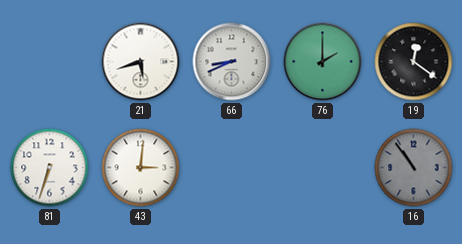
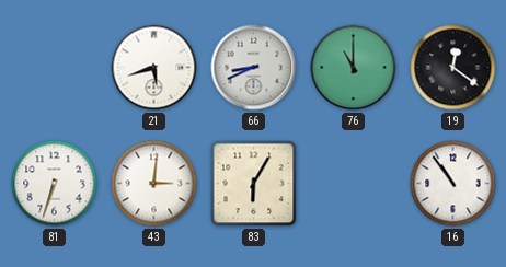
76: 2:00 -> 11:00 (354, 68)
83: none -> 6:05 (254, 184)
16 dial: grey -> white (453, 184)
